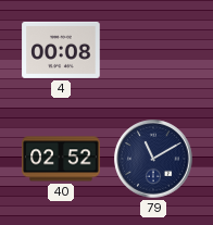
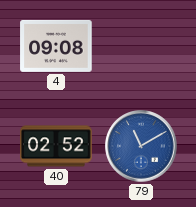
4: 00:08 -> 09:08 (56, 46)
79 dial: navy -> blue (141, 146)
